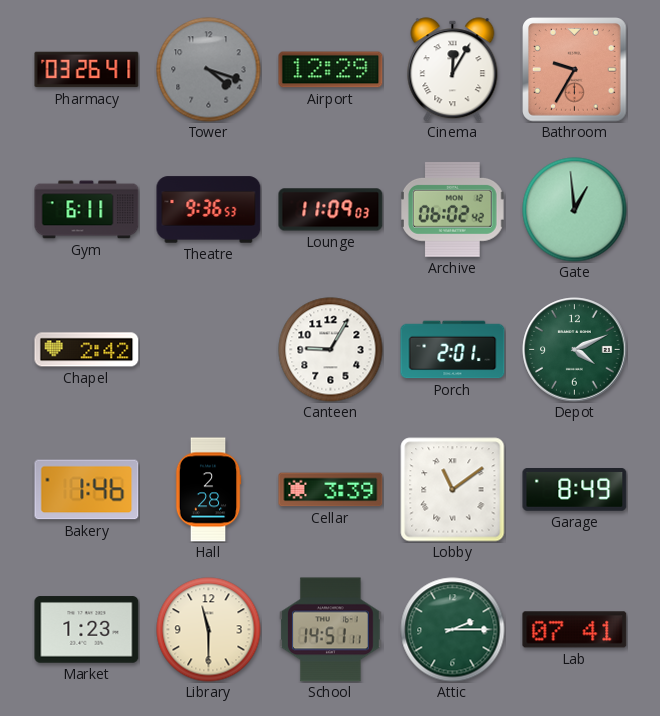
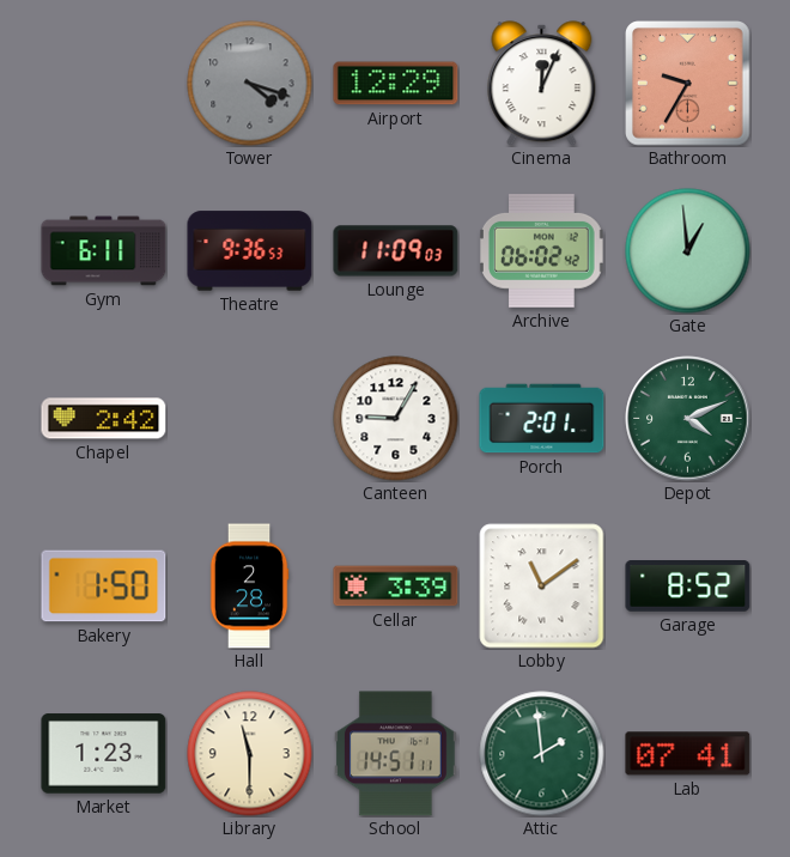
Pharmacy: 03:26 -> none (87, 70)
Cinema: 12:05 -> 12:04 (542, 84)
Bakery: 1:46 -> 1:50 (104, 586)
Garage: 8:49 -> 8:52 (688, 586)
Attic: 2:15 -> 1:59 (542, 754)
